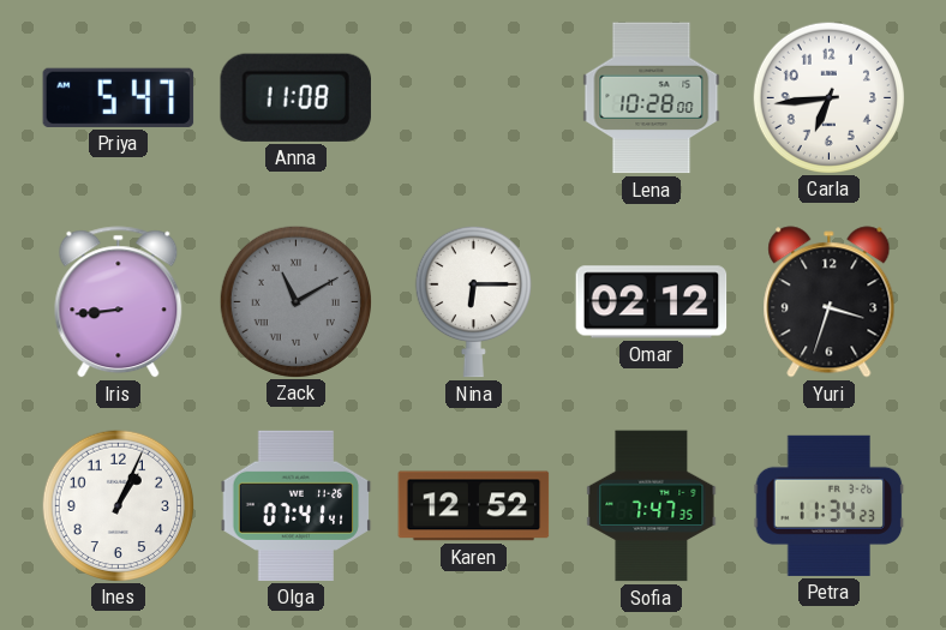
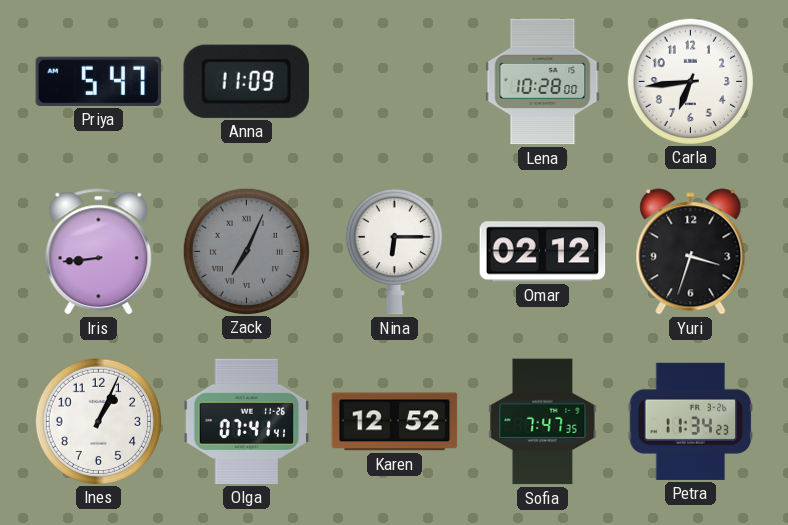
Anna: 11:08 -> 11:09 (246, 81)
Zack: 11:10 -> 7:04 (246, 251)
